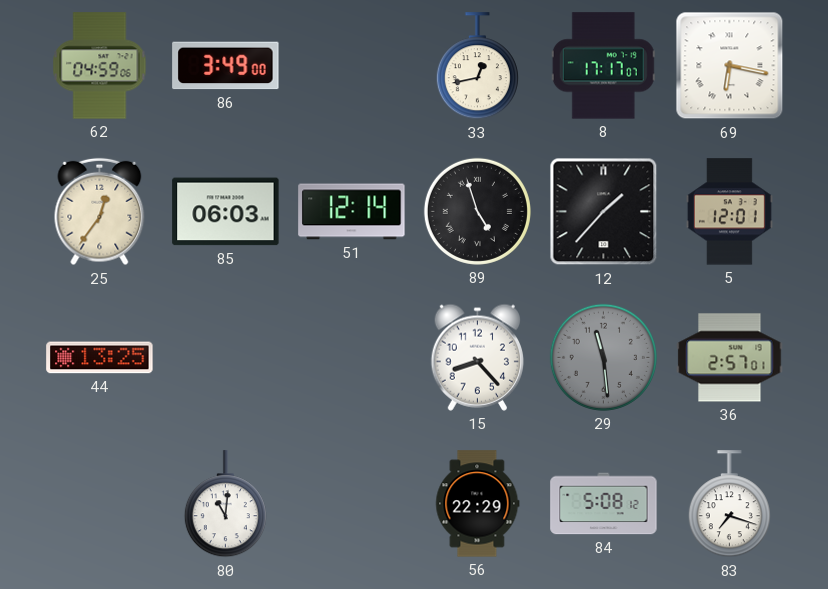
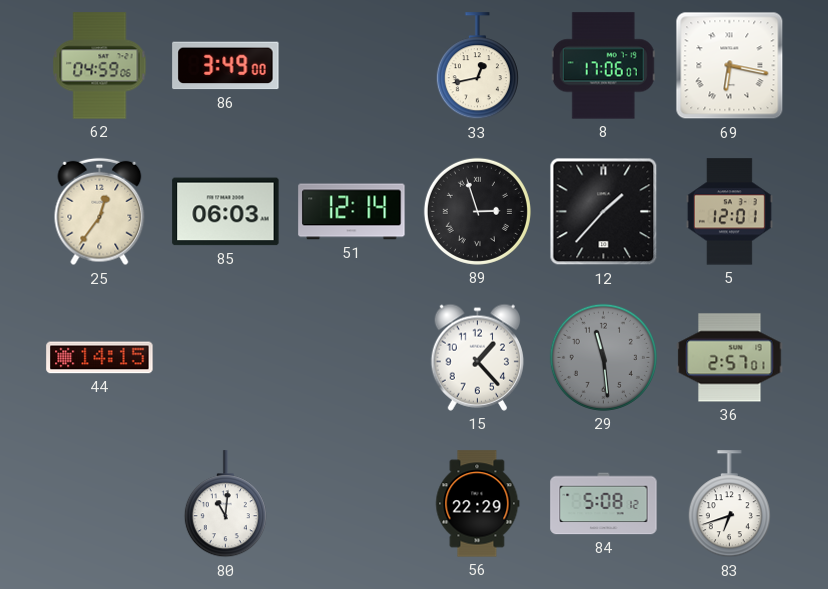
8: 17:17 -> 17:06 (603, 66)
89: 4:57 -> 2:57 (477, 211)
44: 13:25 -> 14:15 (100, 358)
15: 8:23 -> 1:23 (477, 357)
83: 7:18 -> 6:42 (729, 504)
